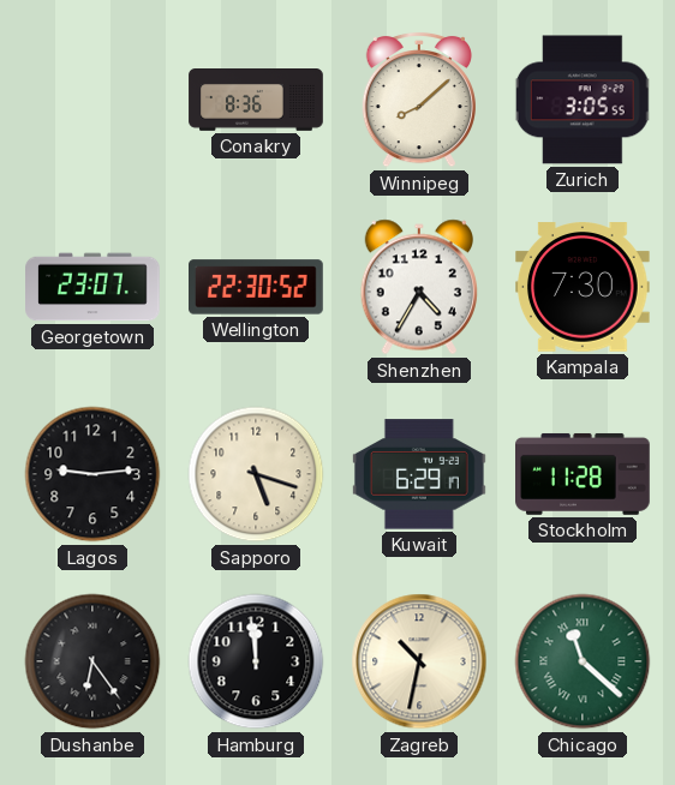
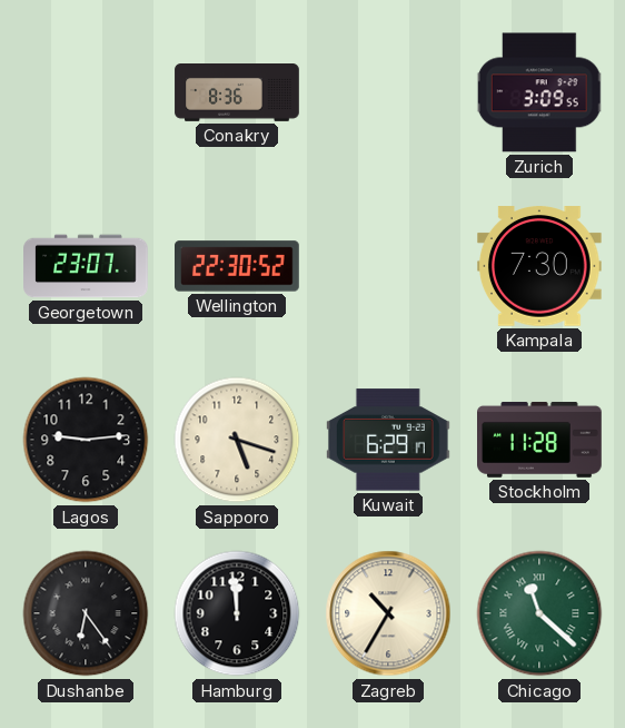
Winnipeg: 8:08 -> none (419, 100)
Zurich: 3:05 -> 3:09 (539, 92)
Shenzhen: 4:35 -> none (419, 287)
Zagreb: 10:32 -> 10:35 (388, 613)
